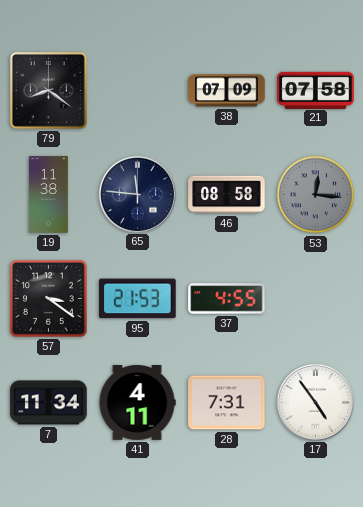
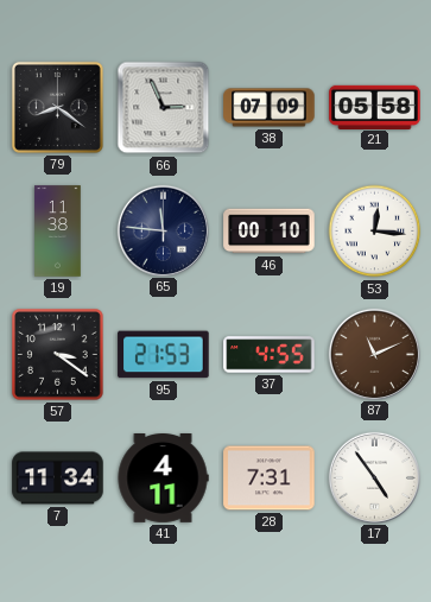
66: none -> 2:56 (164, 108)
21: 07:58 -> 05:58 (375, 107)
46: 08:58 -> 00:10 (270, 232)
53 dial: grey -> white (375, 232)
87: none -> 11:11 (374, 354)
